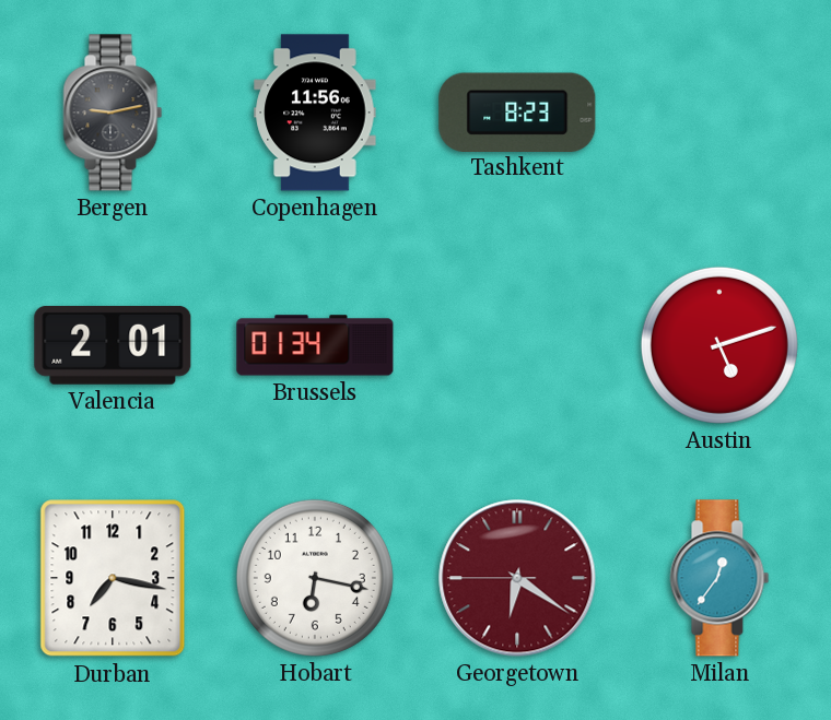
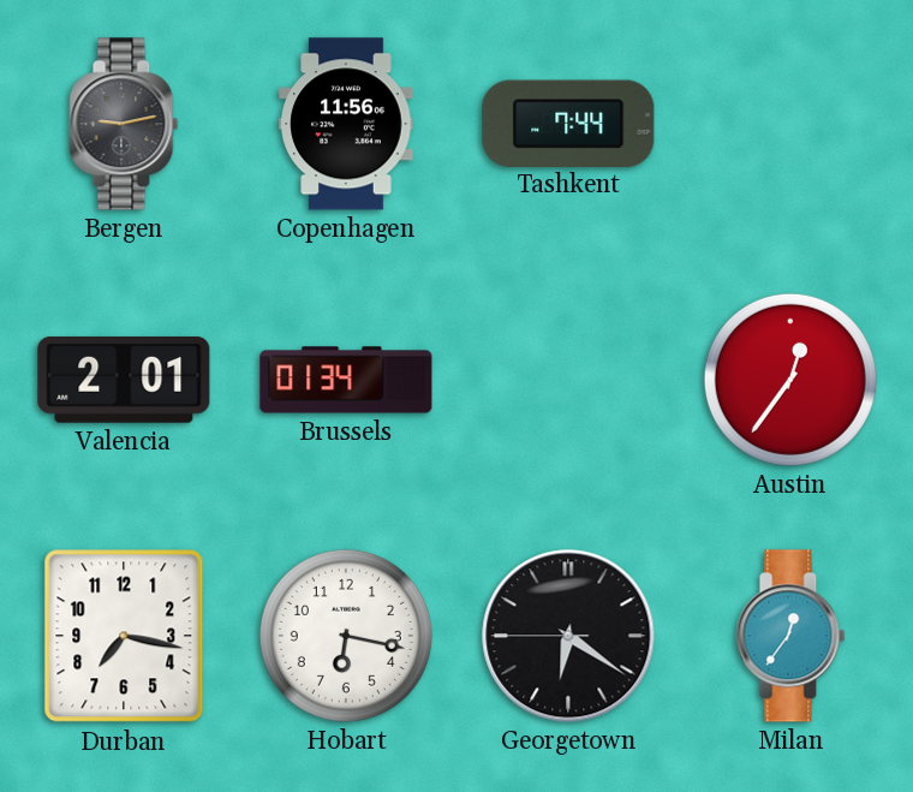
Tashkent: 8:23 -> 7:44 (568, 123)
Austin: 5:12 -> 12:36 (790, 380)
Georgetown dial: burgundy -> black (568, 636)
